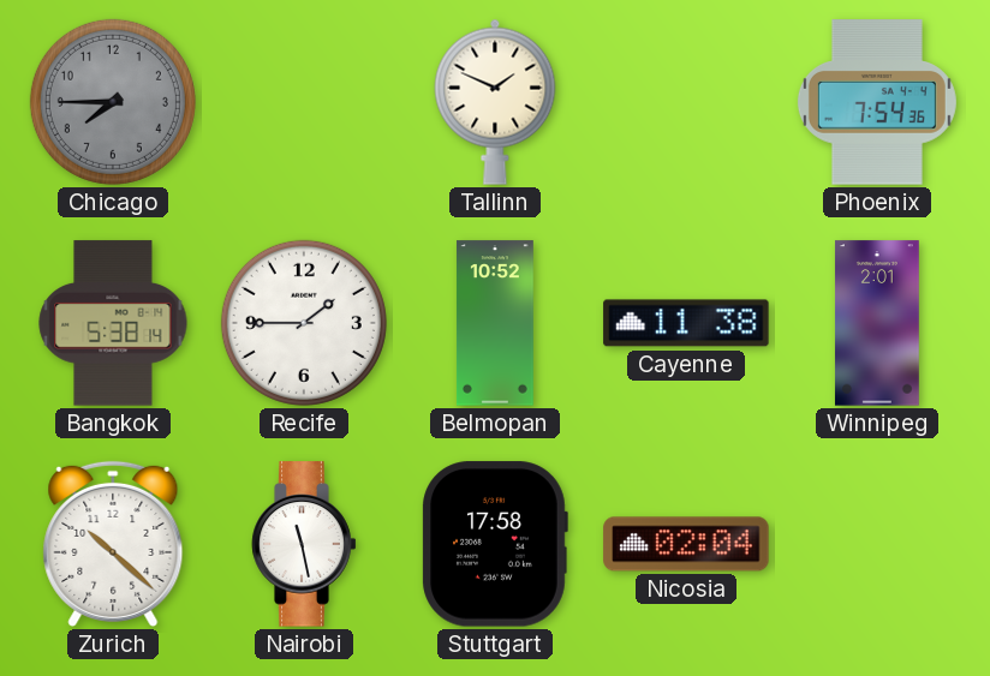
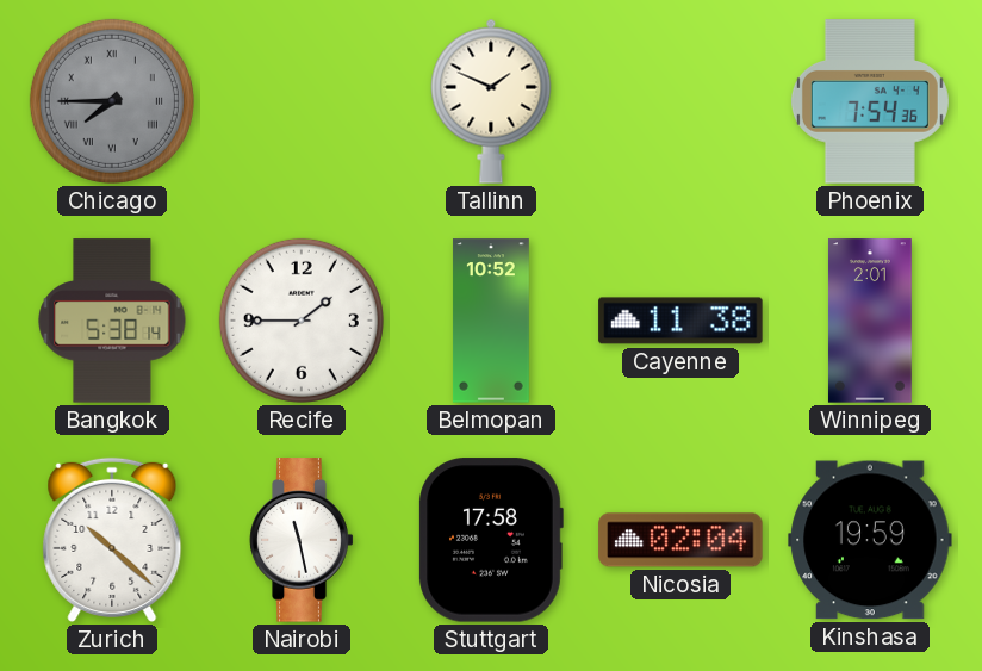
Chicago numerals: Arabic -> Roman (112, 101)
Kinshasa: none -> 19:59 (870, 540)
